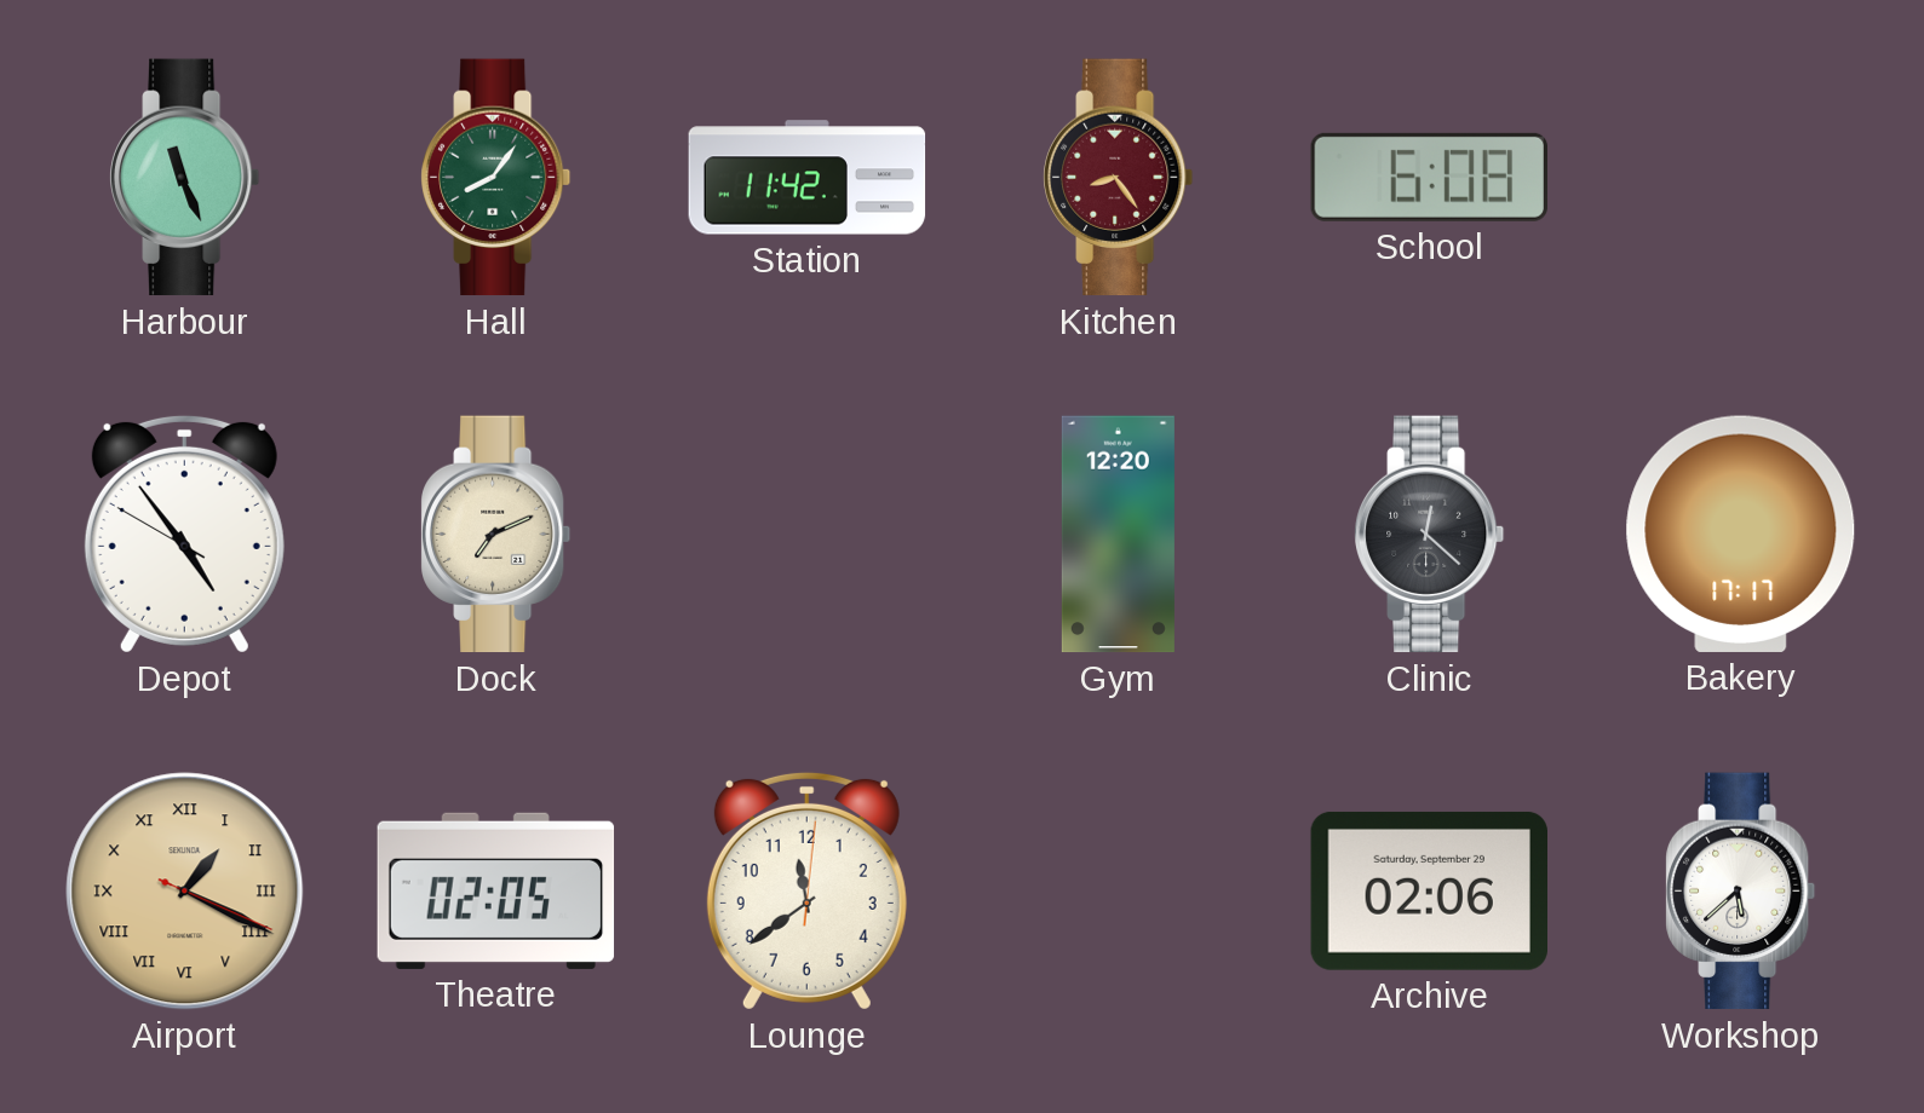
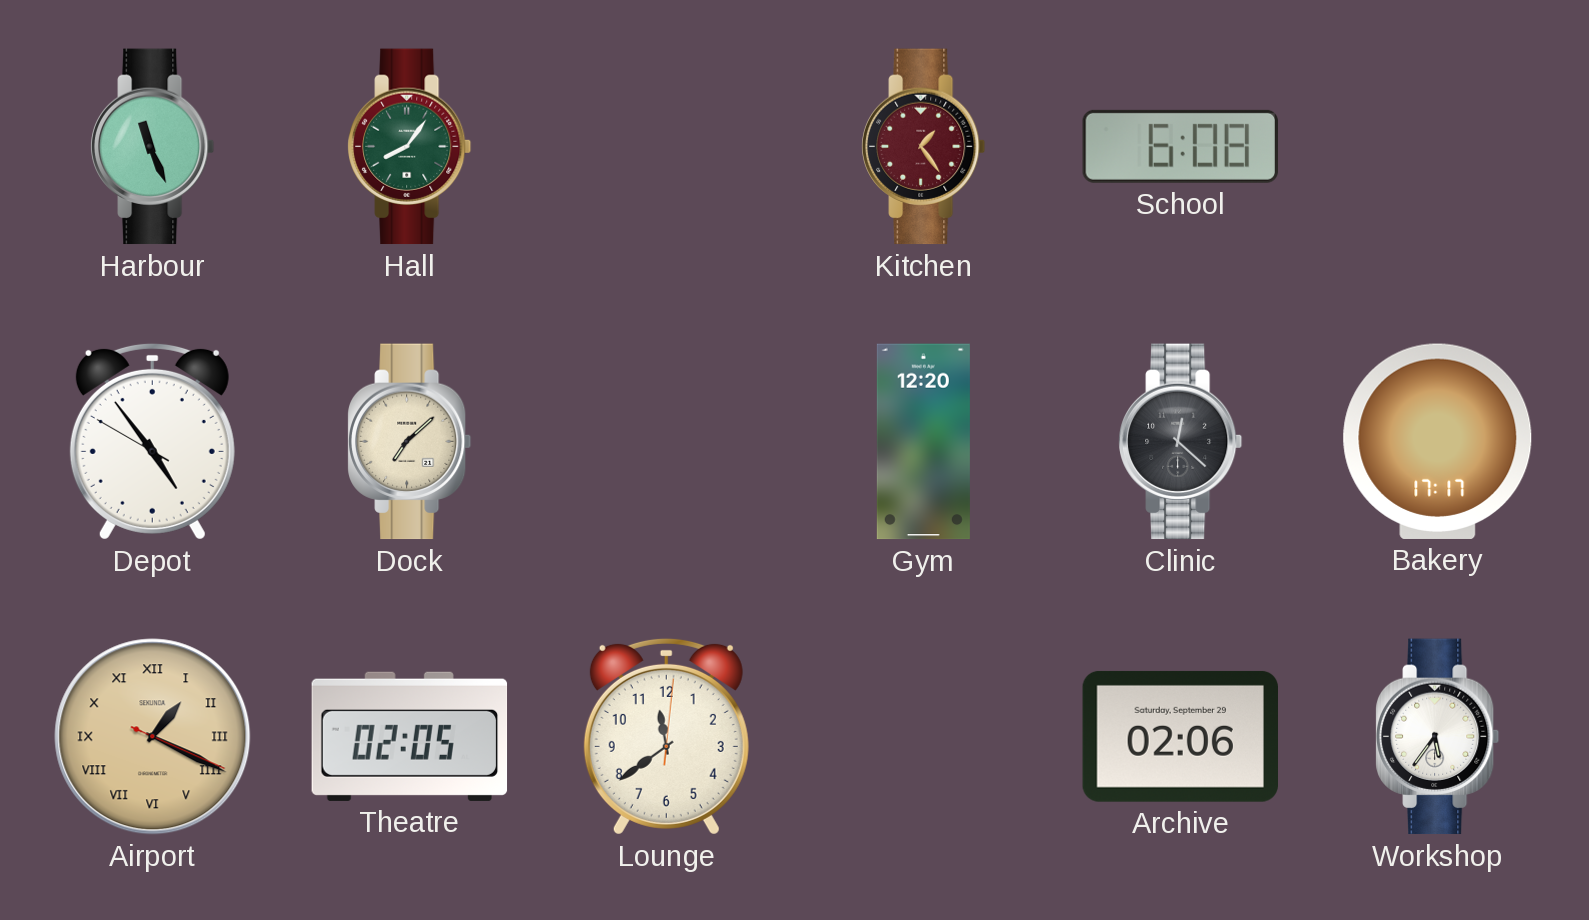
Station: 11:42 -> none (808, 178)
Kitchen: 8:24 -> 1:24 (924, 147)
Dock: 7:11 -> 7:08 (410, 442)
Workshop: 5:38 -> 5:36 (1438, 737)
